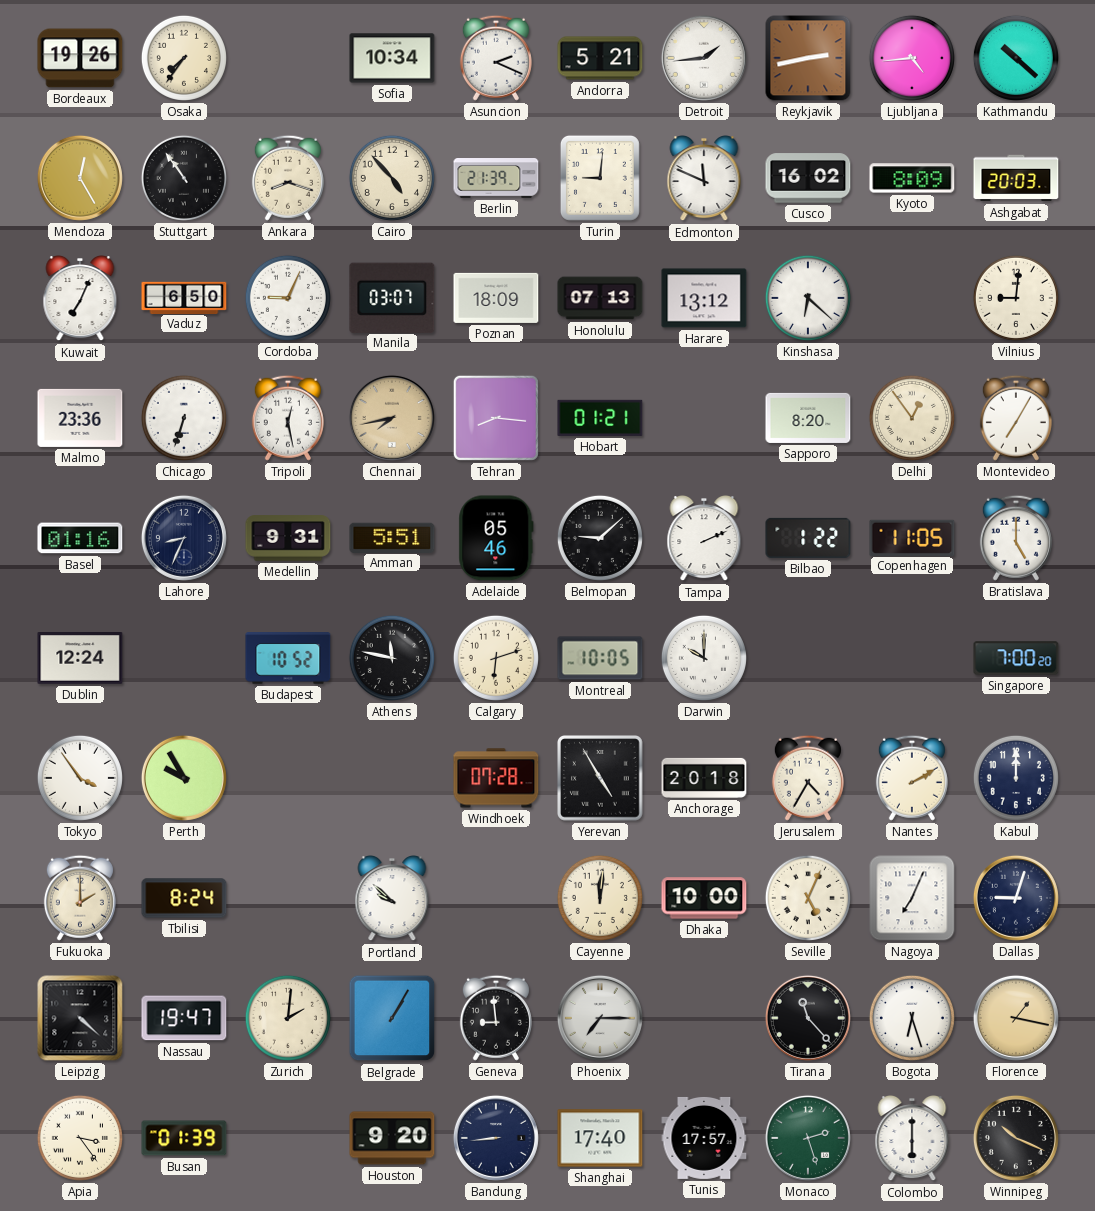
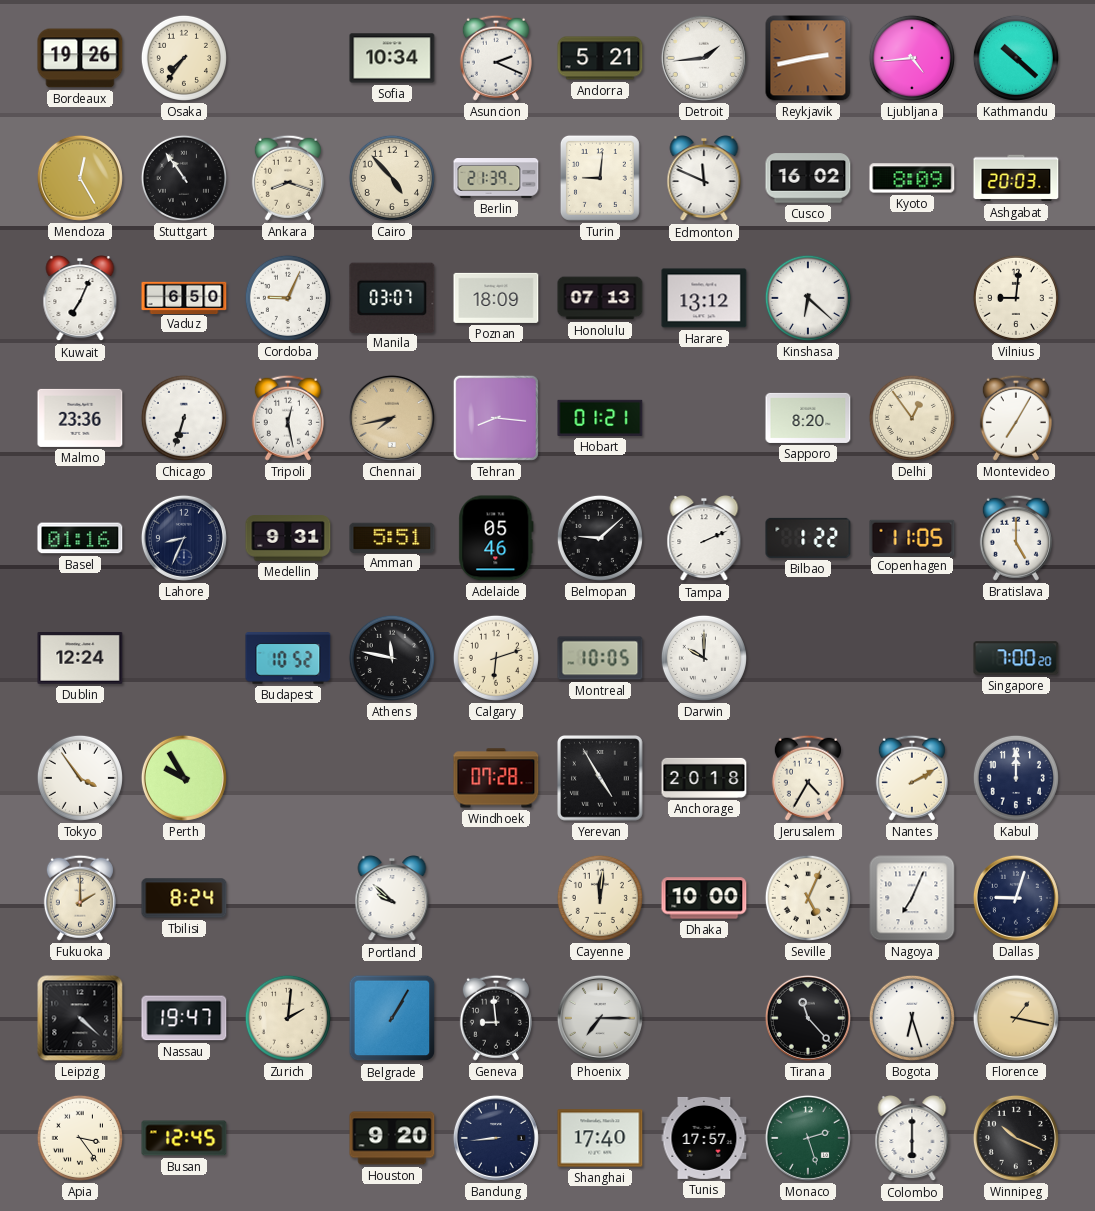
Busan: 01:39 -> 12:45 (184, 1138)
